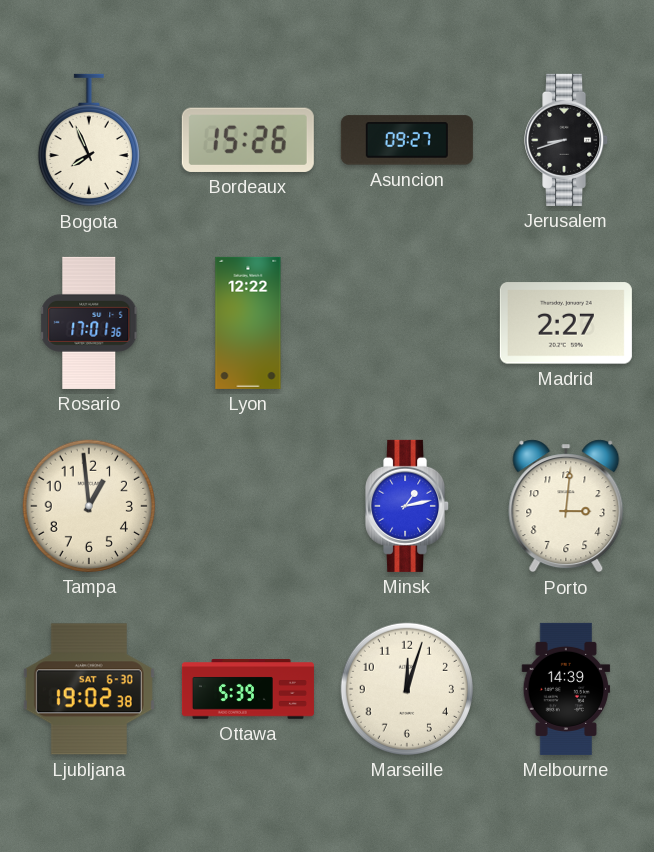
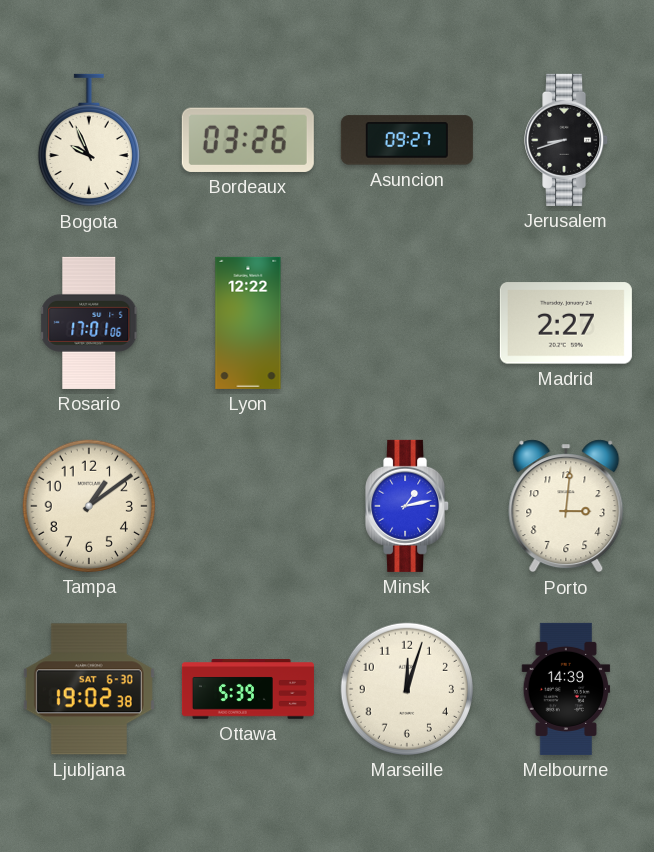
Bogota: 7:56 -> 9:56 (89, 140)
Bordeaux: 15:26 -> 03:26 (248, 140)
Rosario: 17:01:36 -> 17:01:06 (90, 323)
Tampa: 12:59 -> 1:09 (89, 506)
